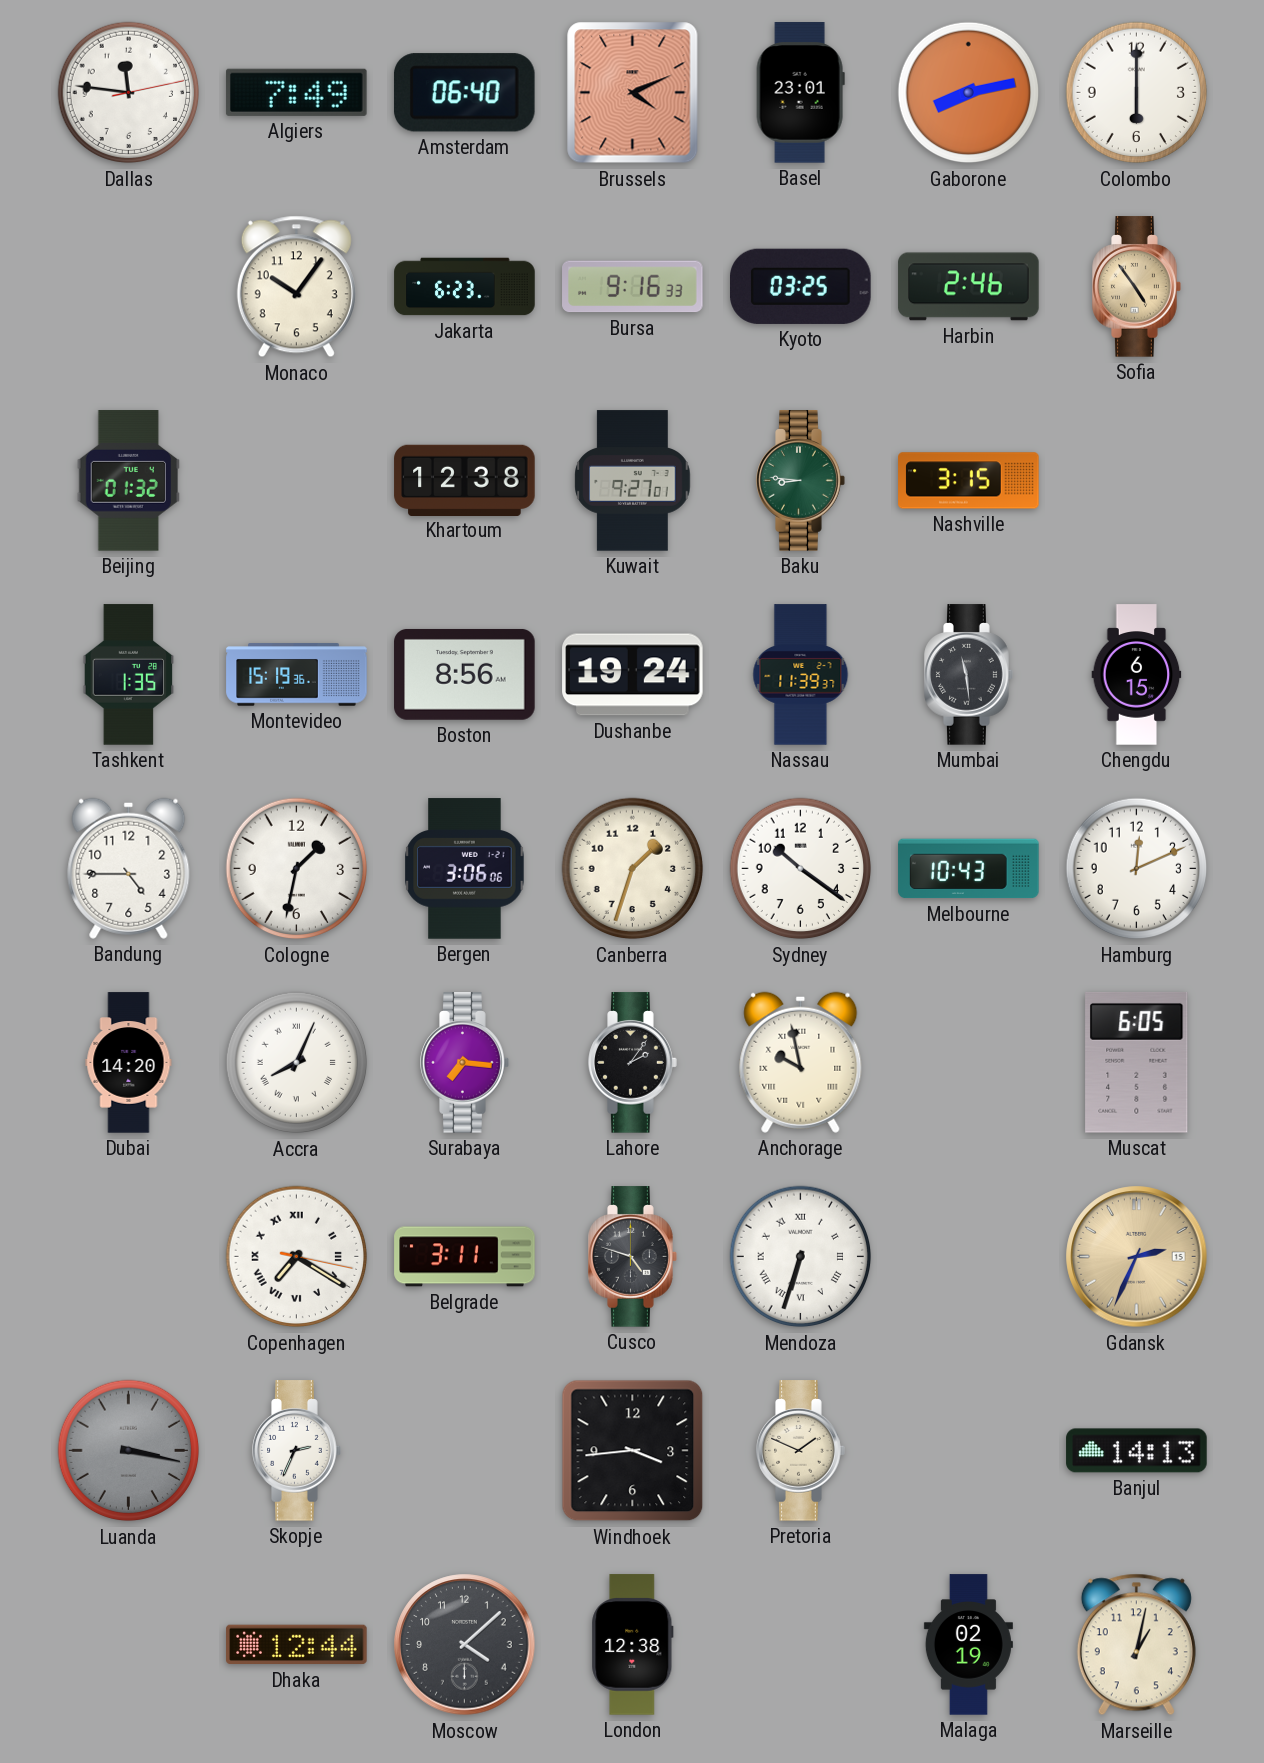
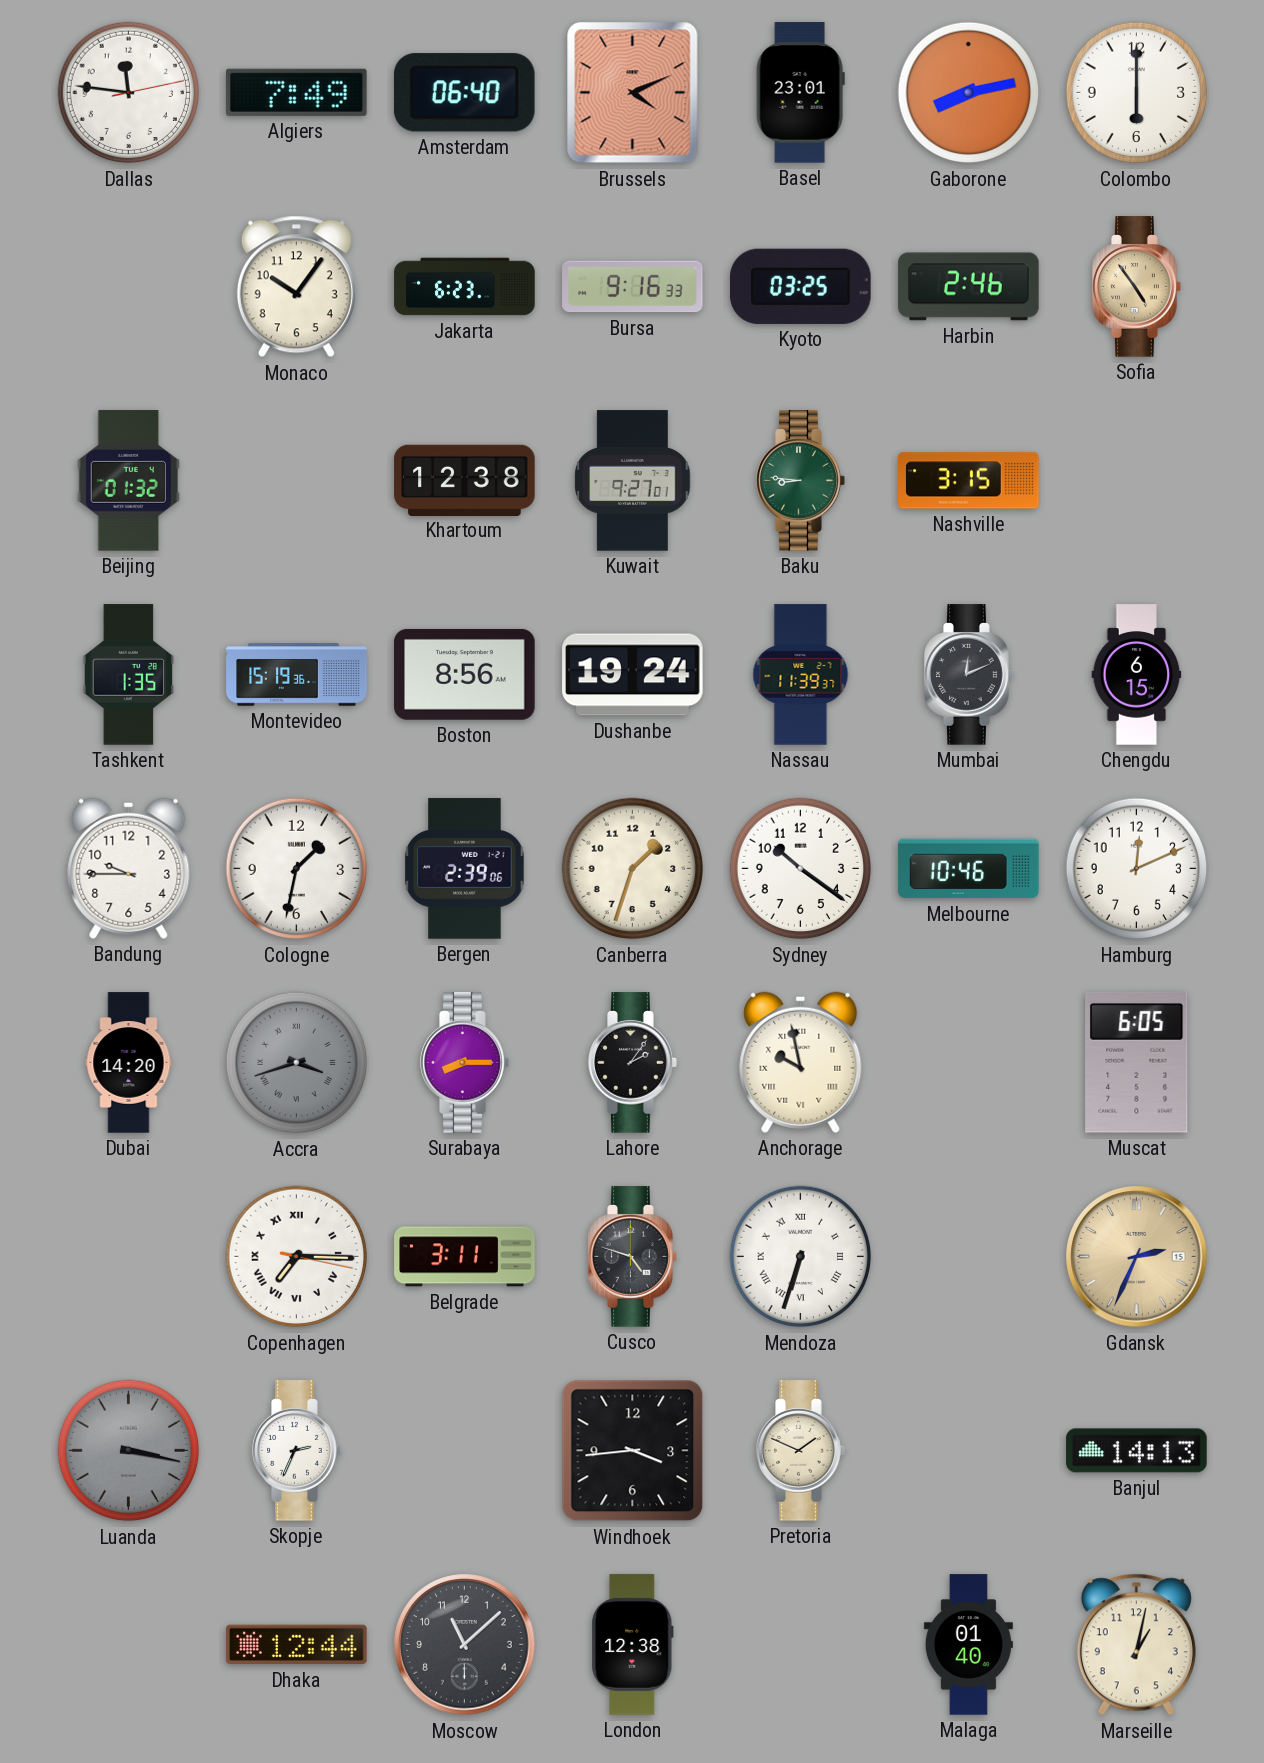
Mumbai: 11:29 -> 12:11 (969, 675)
Bandung: 4:45 -> 9:45 (129, 868)
Bergen: 3:06 -> 2:39 (465, 869)
Melbourne: 10:43 -> 10:46 (969, 869)
Accra: 8:04 -> 3:42 (297, 1063)
Accra dial: white -> grey (297, 1063)
Surabaya: 7:16 -> 8:15 (465, 1063)
Copenhagen: 7:20 -> 7:15 (297, 1257)
Moscow: 4:08 -> 11:08 (465, 1645)
Malaga: 02:19 -> 01:40 (968, 1645)
